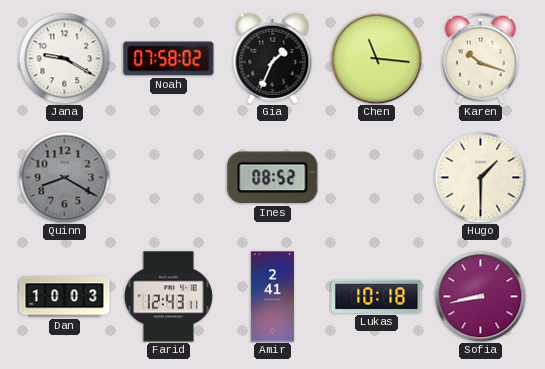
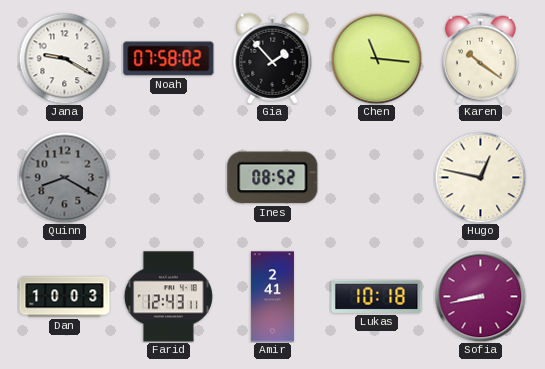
Gia: 1:34 -> 1:53 (273, 58)
Karen: 10:18 -> 10:21 (480, 58)
Hugo: 1:30 -> 12:47 (480, 177)
